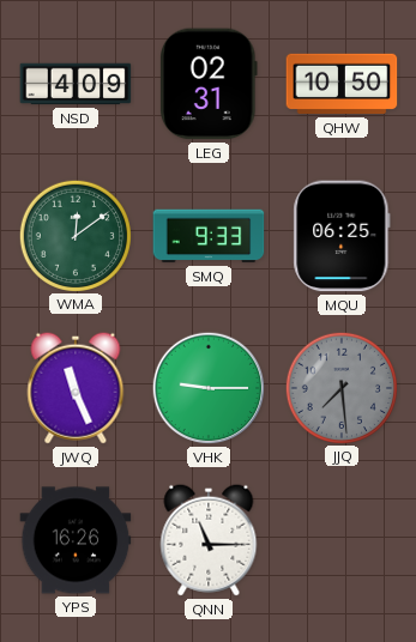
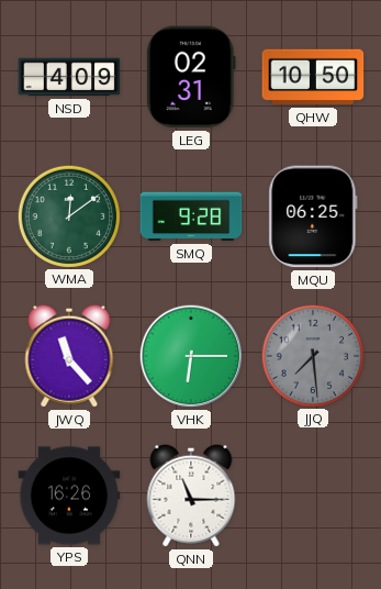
SMQ: 9:33 -> 9:28 (191, 216)
JWQ: 11:26 -> 11:23 (69, 356)
VHK: 9:15 -> 6:15 (191, 356)
